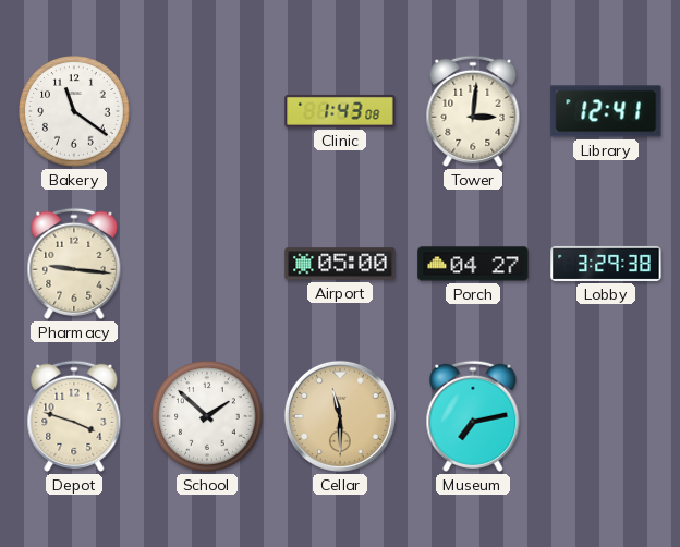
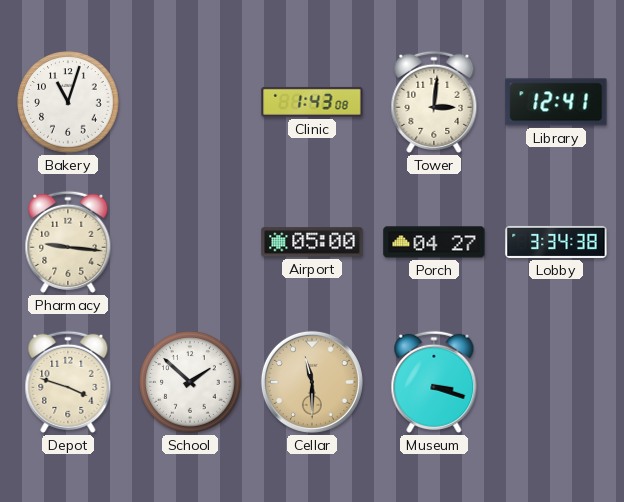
Bakery: 11:21 -> 11:03 (68, 102)
Lobby: 3:29 -> 3:34 (556, 242)
Museum: 7:13 -> 3:18 (434, 382)
